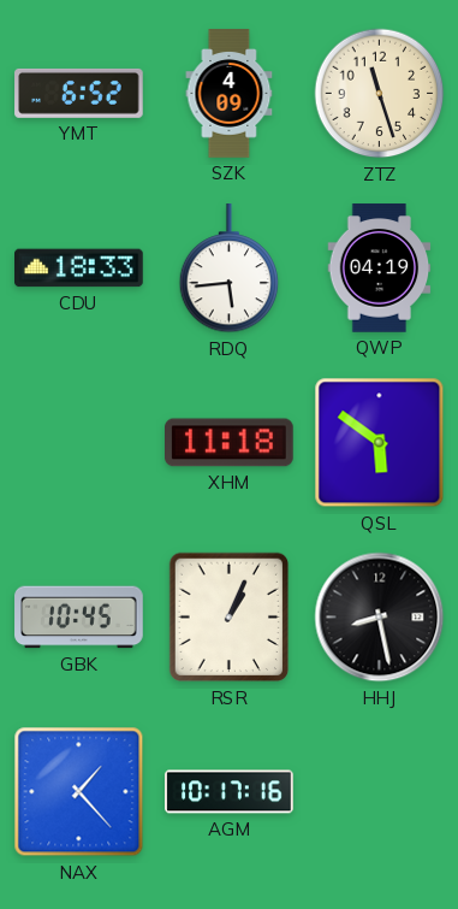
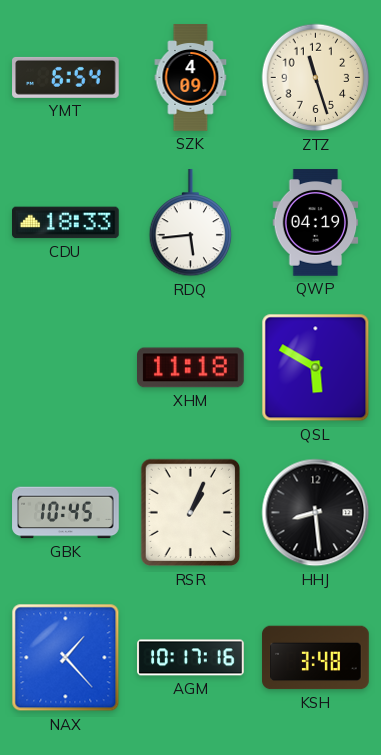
YMT: 6:52 -> 6:54 (66, 77)
QSL: 5:51 -> 5:50 (316, 368)
HHJ: 8:28 -> 8:29 (316, 513)
KSH: none -> 3:48 (316, 658)
